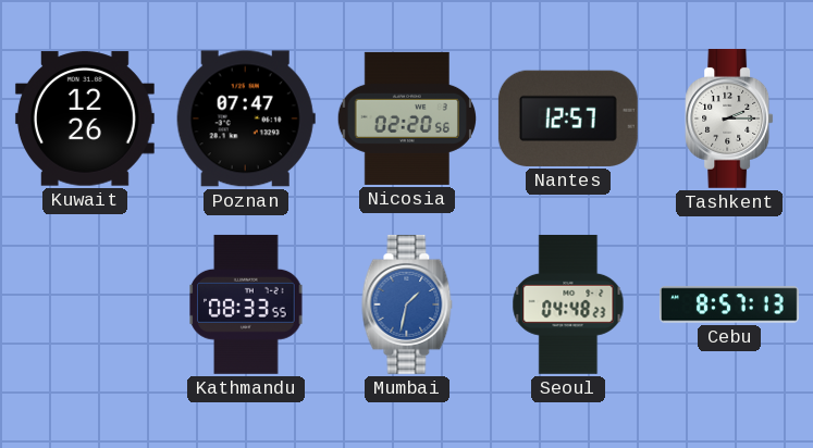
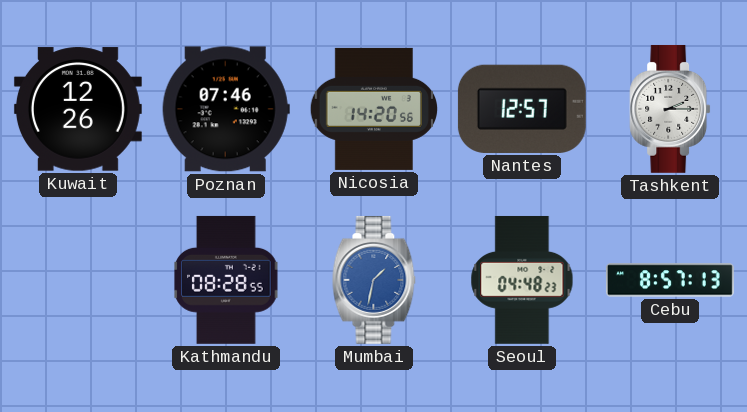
Poznan: 07:47 -> 07:46 (226, 109)
Nicosia: 02:20 -> 14:20 (373, 109)
Kathmandu: 08:33 -> 08:28 (226, 280)
